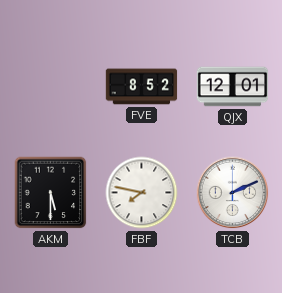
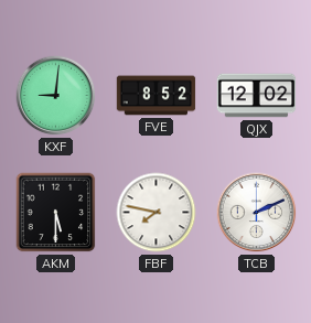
KXF: none -> 9:01 (56, 96)
QJX: 12:01 -> 12:02 (257, 96)
